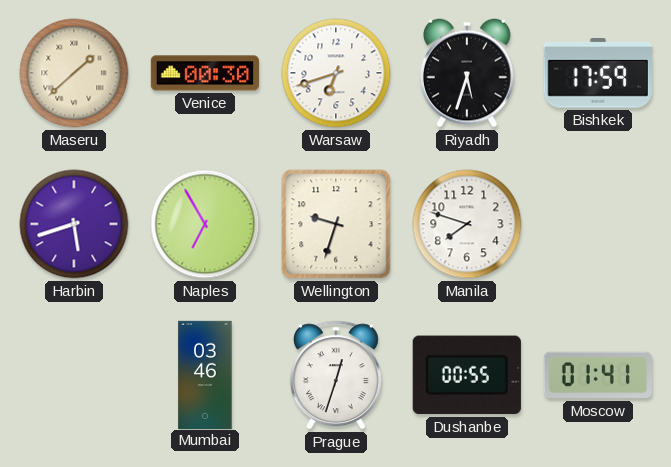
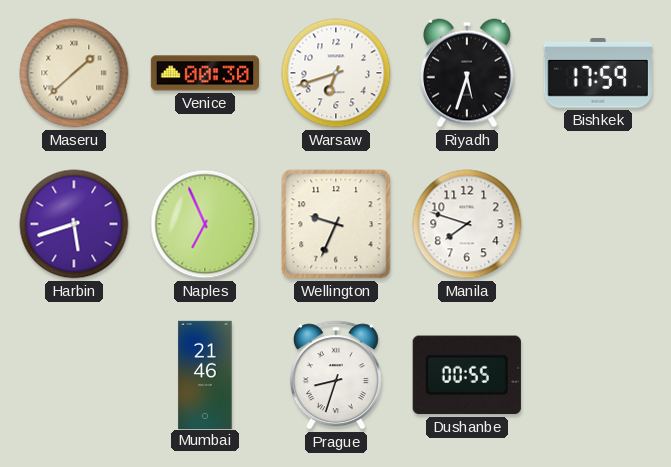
Naples: 6:55 -> 6:56 (205, 224)
Wellington: 9:33 -> 9:34 (336, 224)
Mumbai: 03:46 -> 21:46 (205, 374)
Prague: 12:33 -> 8:33 (336, 375)
Moscow: 01:41 -> none (598, 375)
